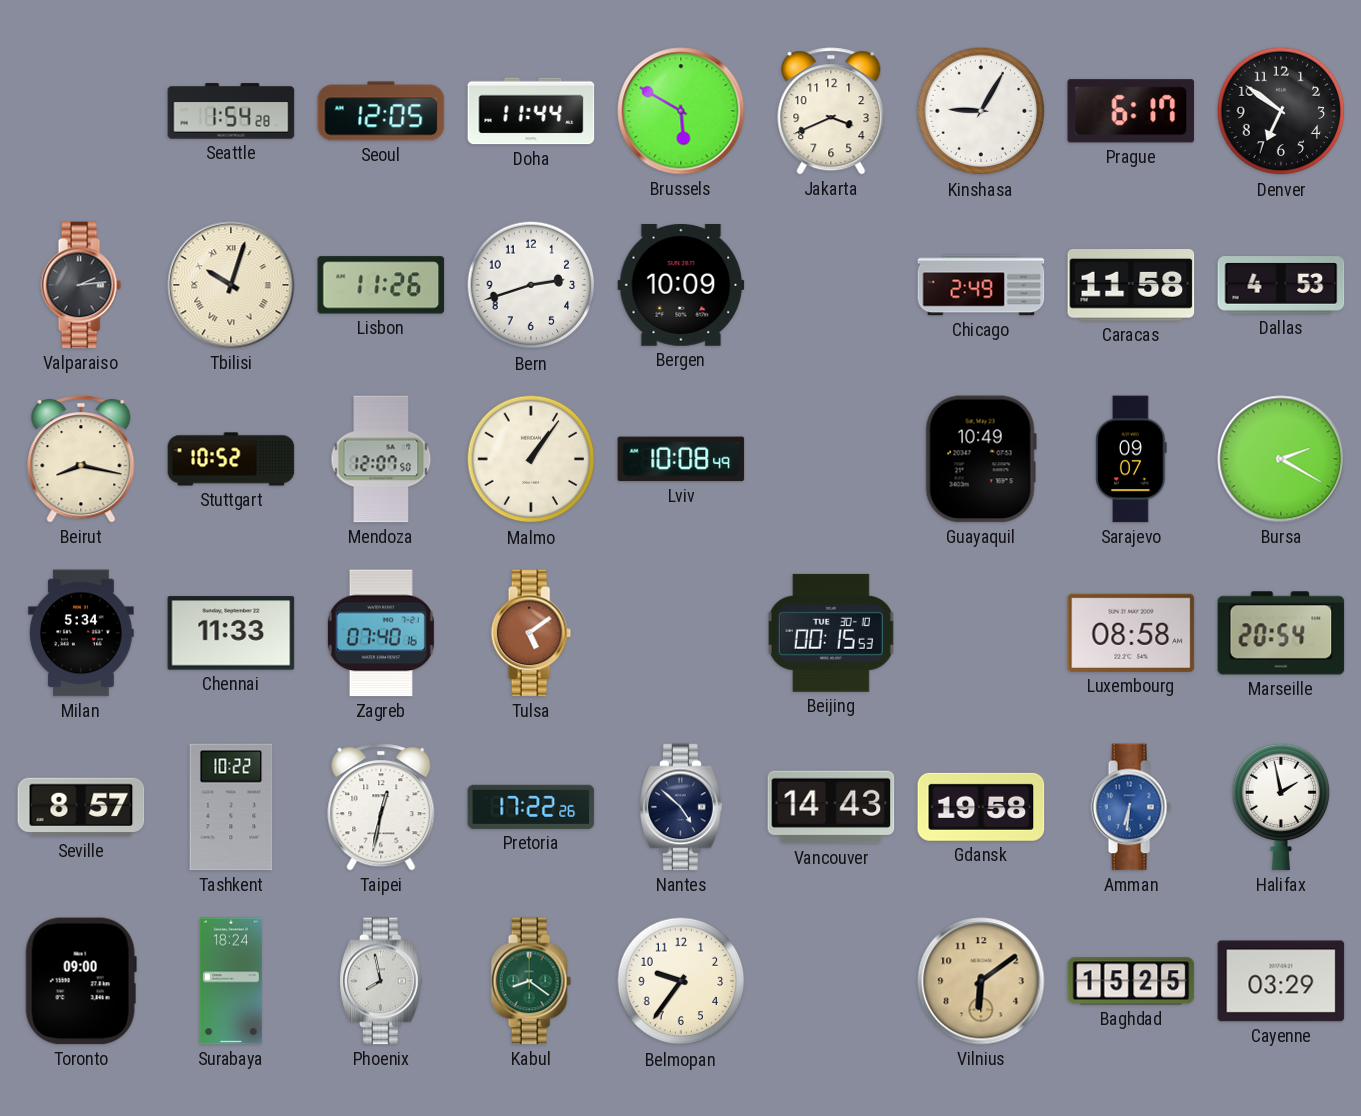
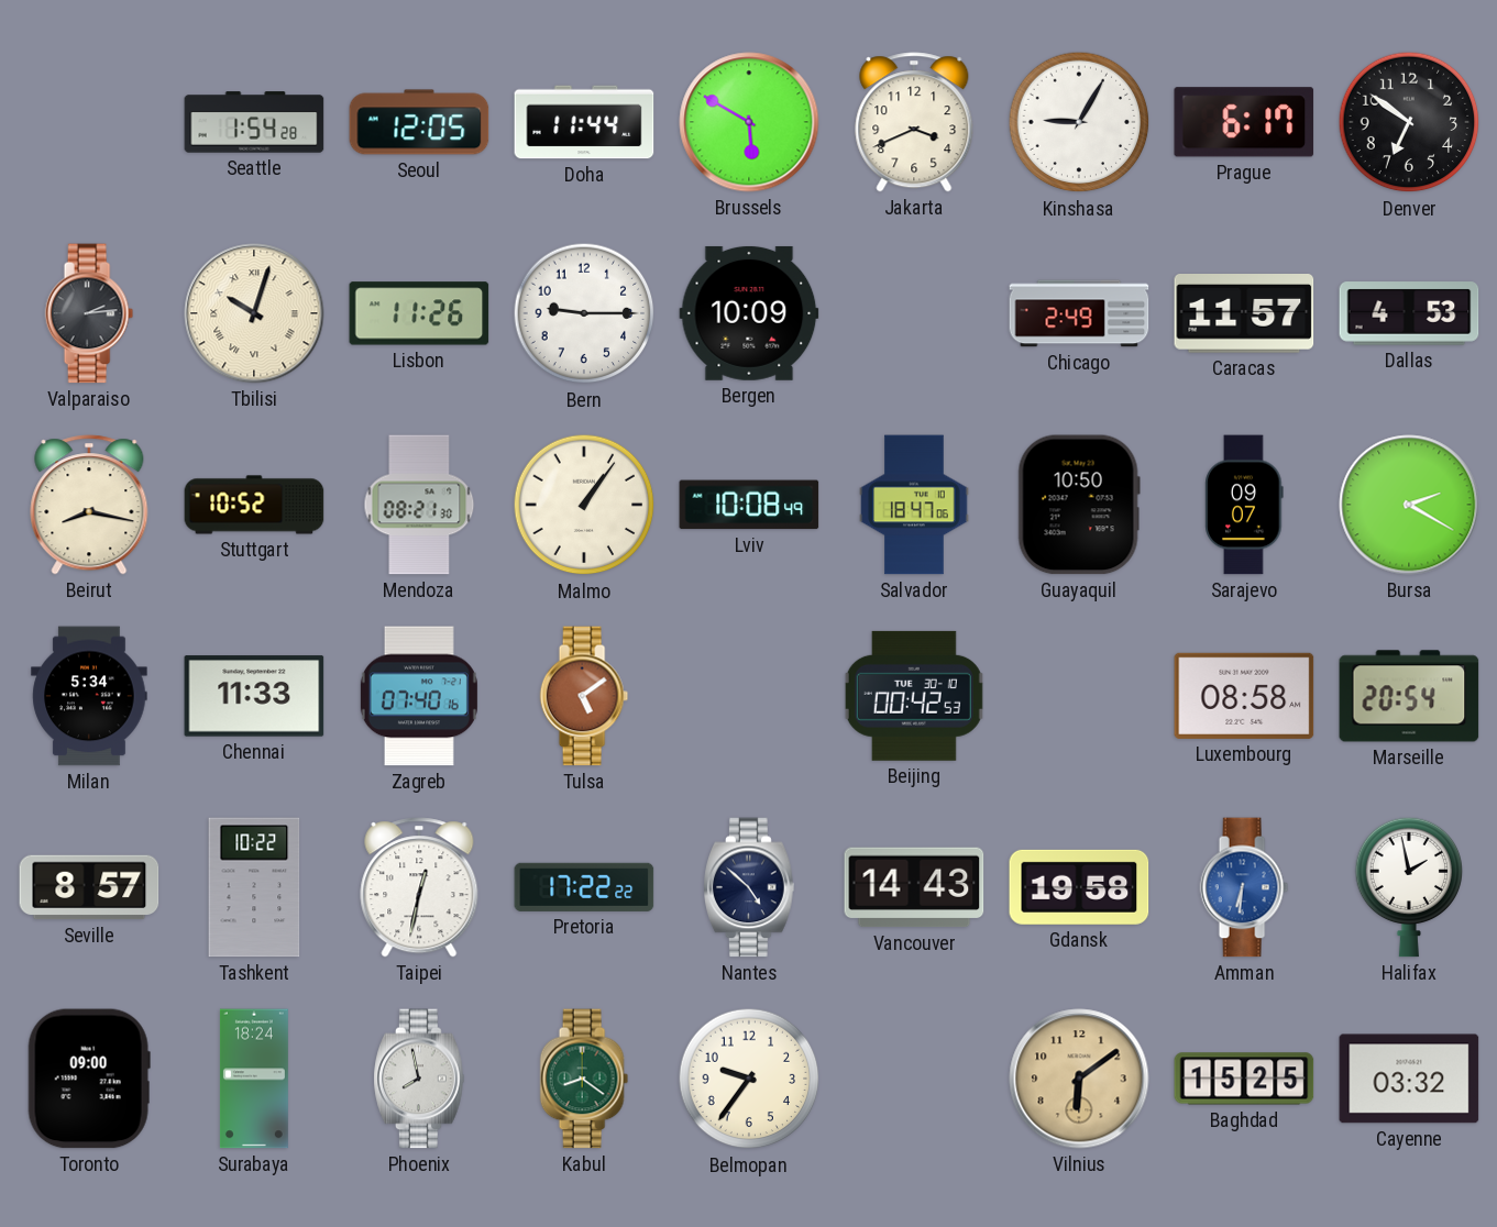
Bern: 2:42 -> 9:15 (584, 313)
Caracas: 11:58 -> 11:57 (1244, 314)
Mendoza: 12:07 -> 08:21 (419, 505)
Salvador: none -> 18:47 (914, 505)
Guayaquil: 10:49 -> 10:50 (1079, 505)
Beijing: 00:15 -> 00:42 (914, 696)
Pretoria: 17:22:26 -> 17:22:22 (584, 887)
Cayenne: 03:29 -> 03:32 (1409, 1079)
